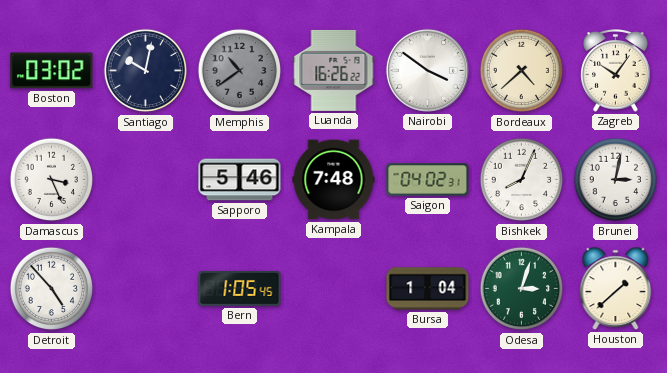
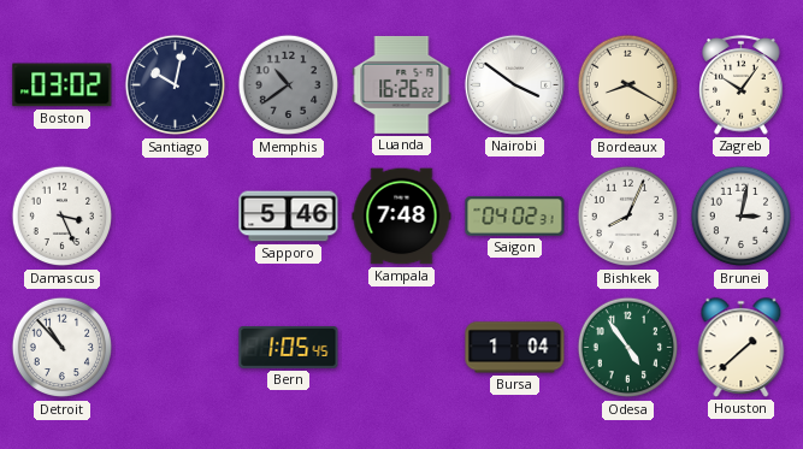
Bordeaux: 4:38 -> 8:20 (628, 85)
Detroit: 4:53 -> 10:53 (63, 348)
Odesa: 3:03 -> 4:54 (628, 348)
